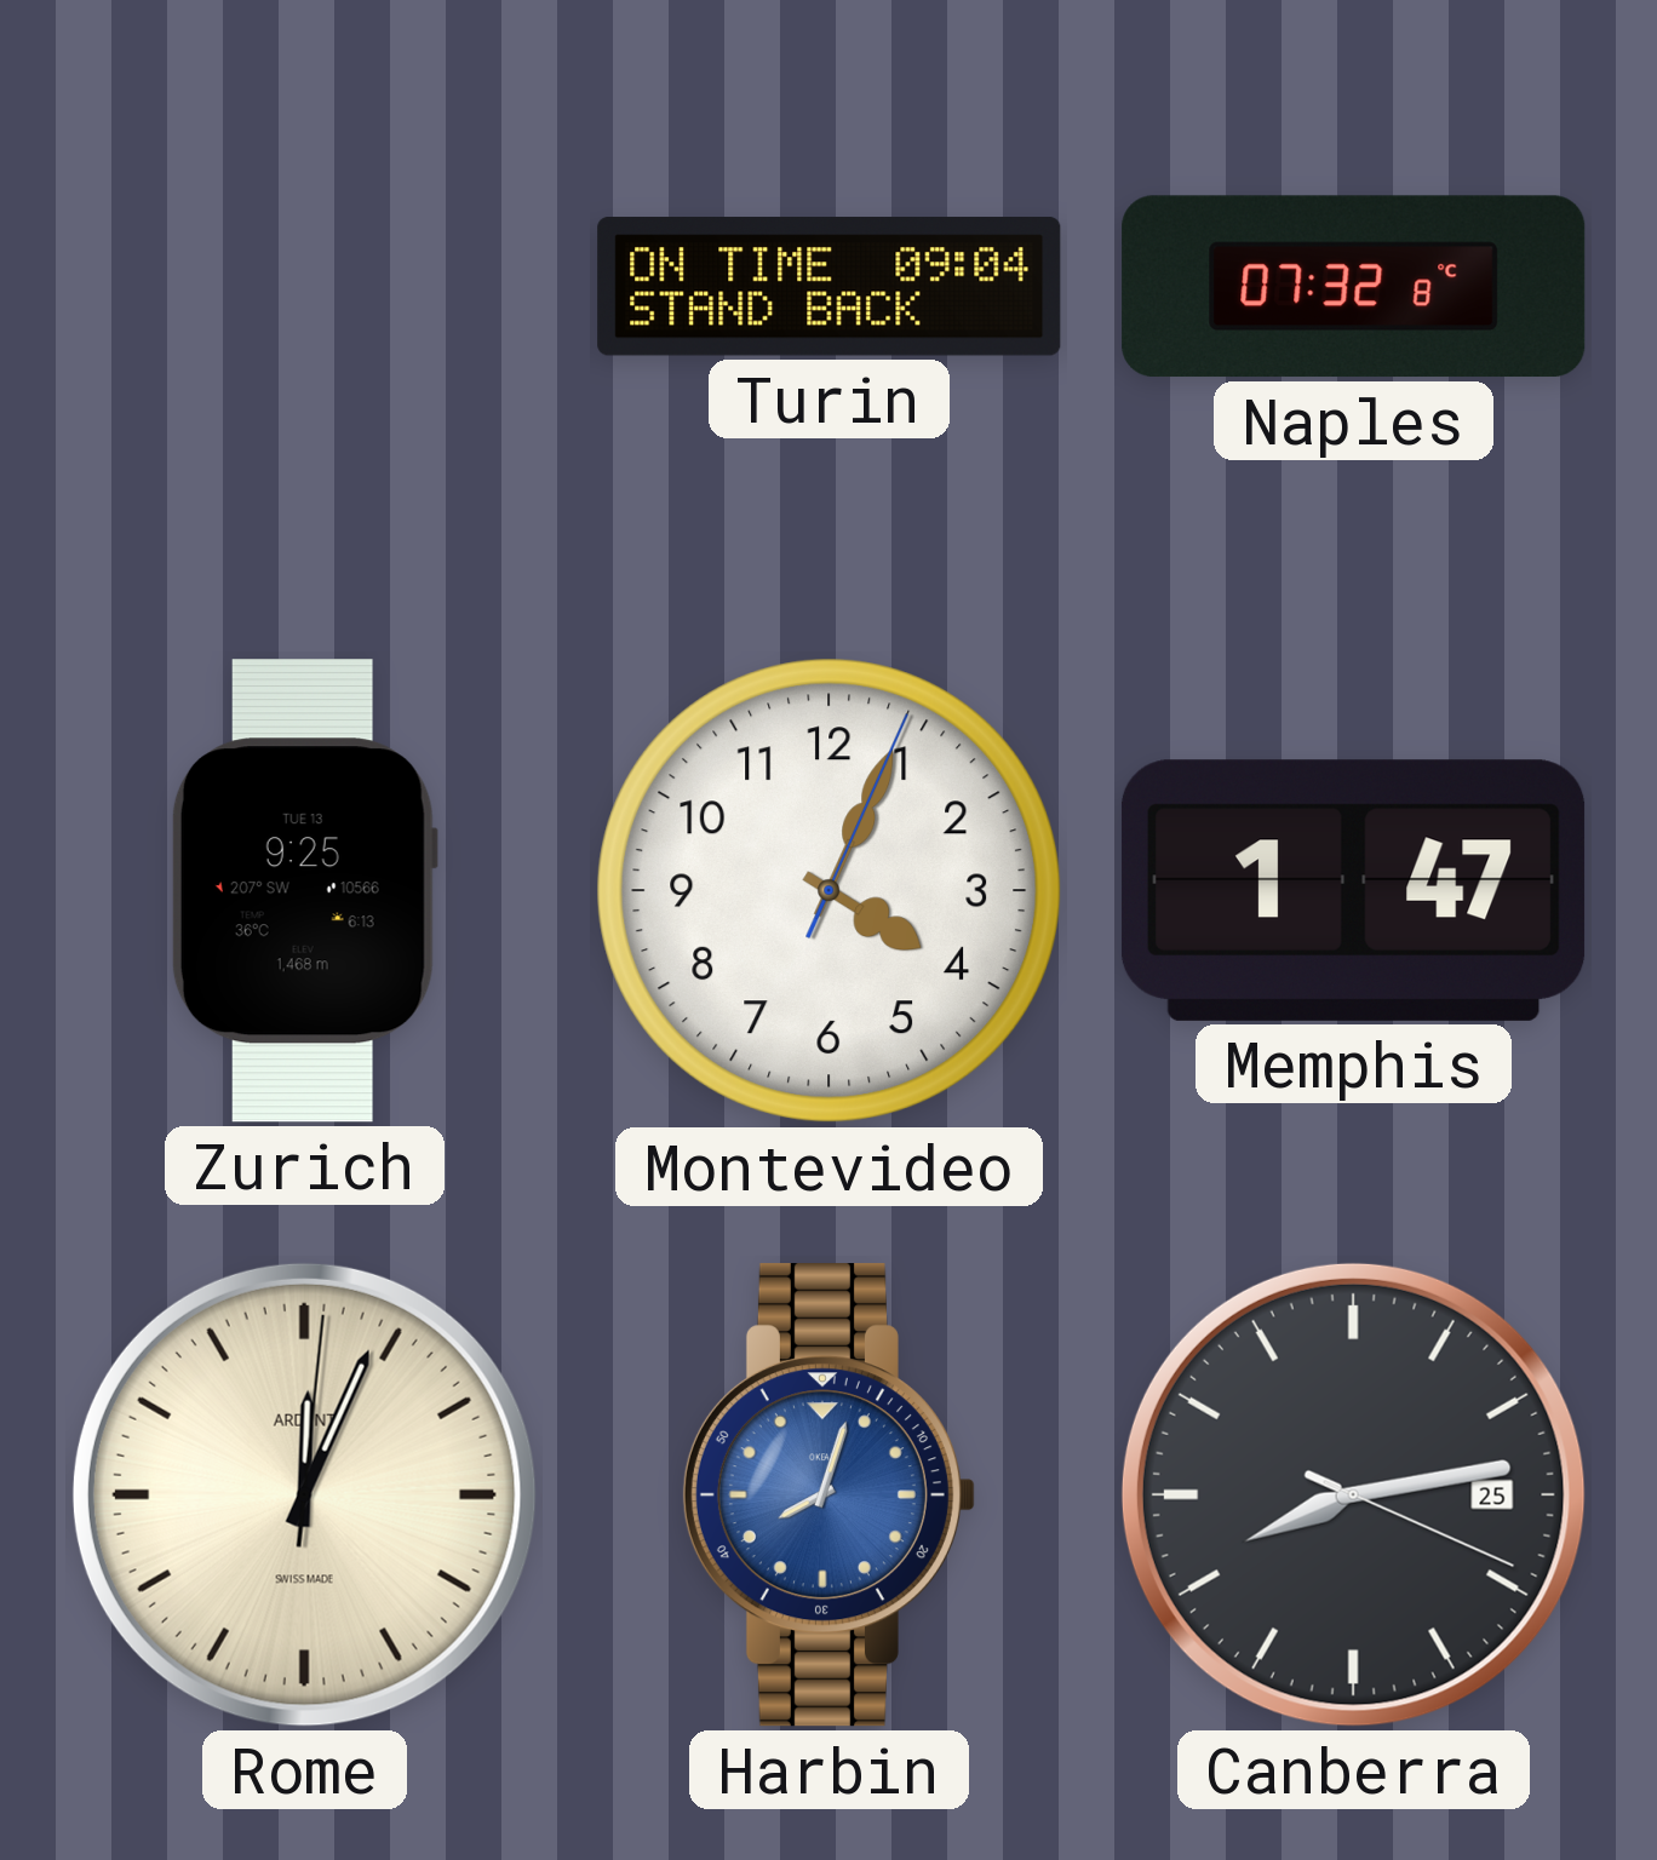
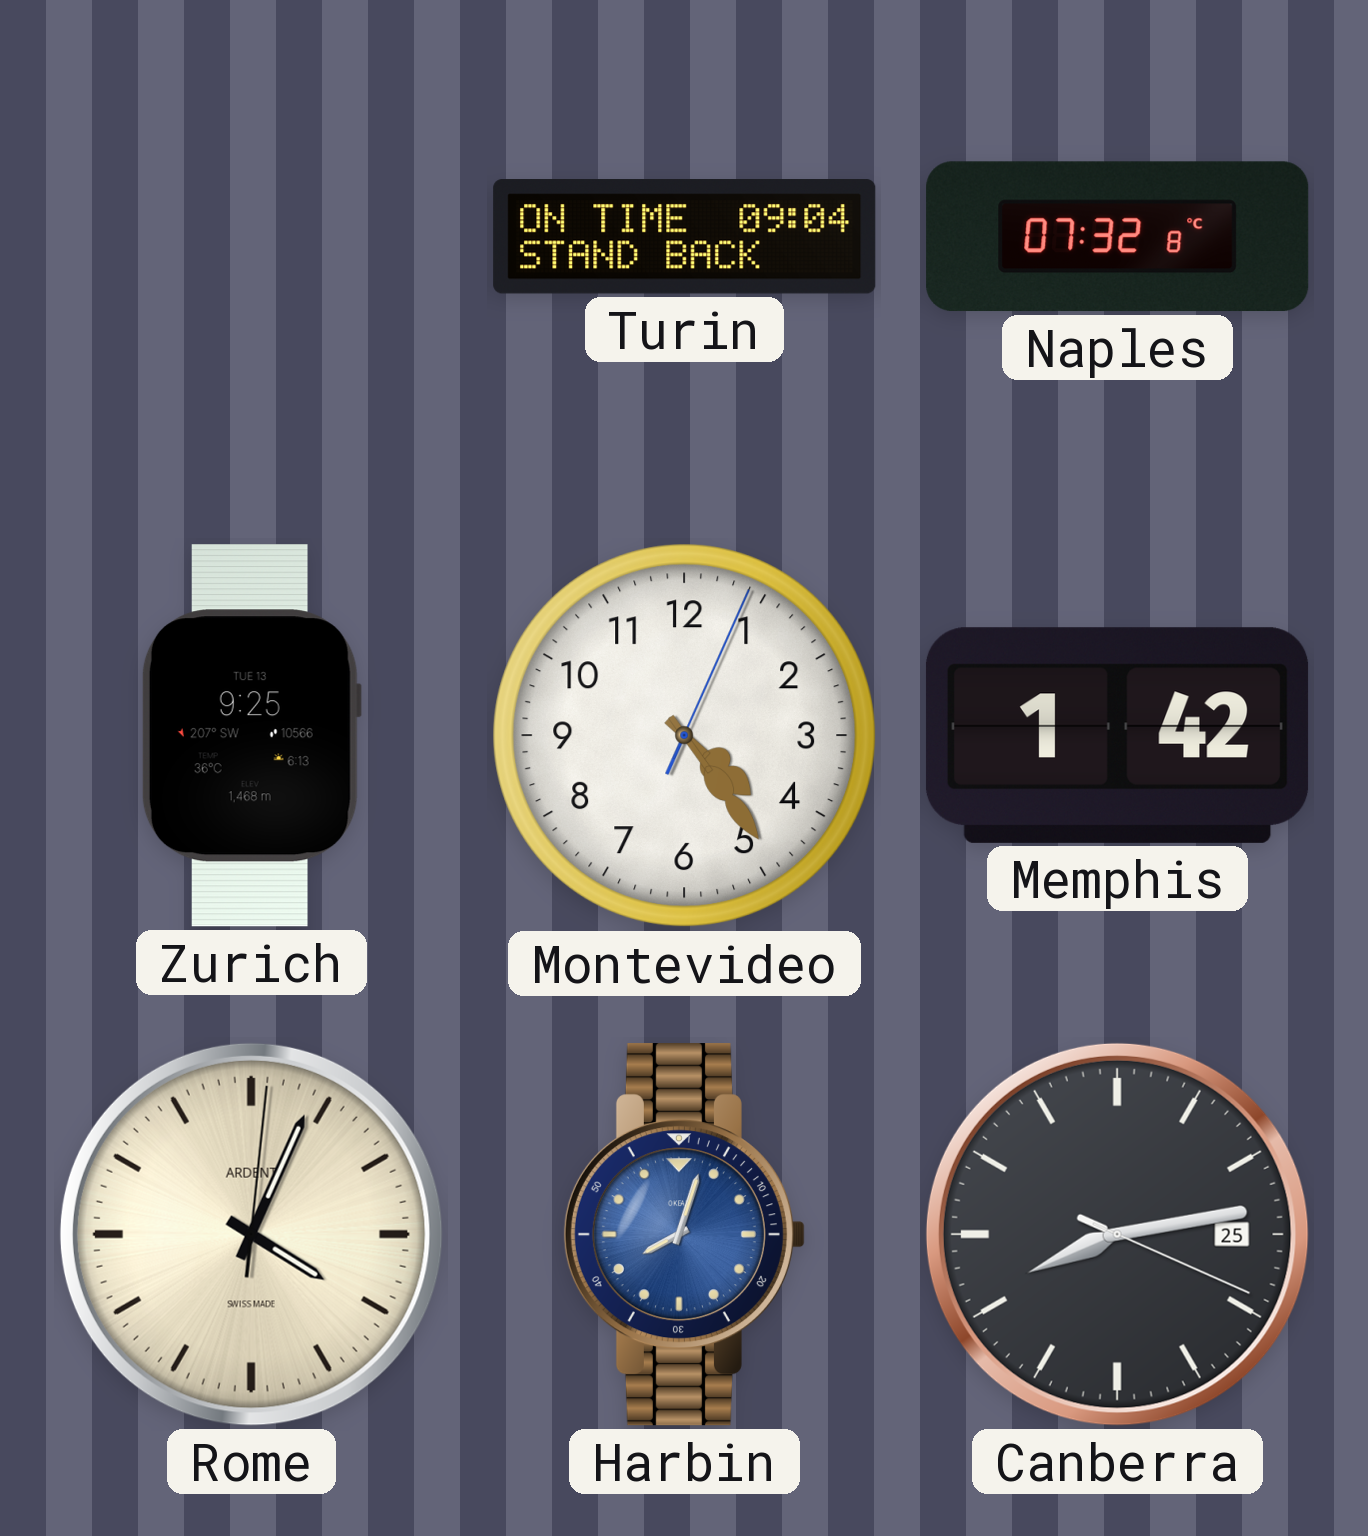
Montevideo: 4:04 -> 4:24 (685, 736)
Memphis: 1:47 -> 1:42 (1117, 735)
Rome: 12:04 -> 4:04 (251, 1234)
